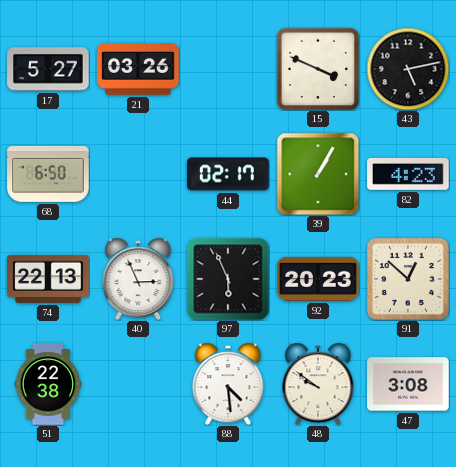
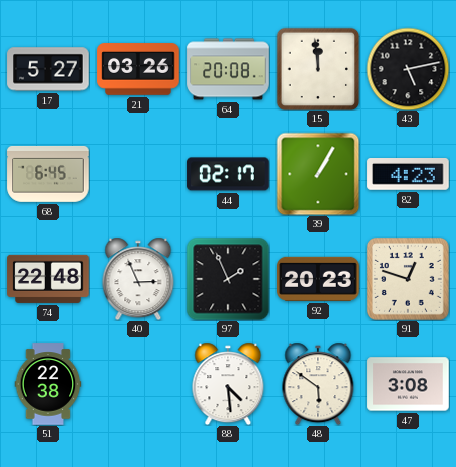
64: none -> 20:08 (228, 69)
15: 3:49 -> 11:59 (318, 69)
68: 6:50 -> 6:45 (48, 174)
74: 22:13 -> 22:48 (48, 279)
97: 5:56 -> 1:56 (228, 279)
91: 12:52 -> 12:48 (408, 279)
48: 9:51 -> 5:51 (318, 384)
